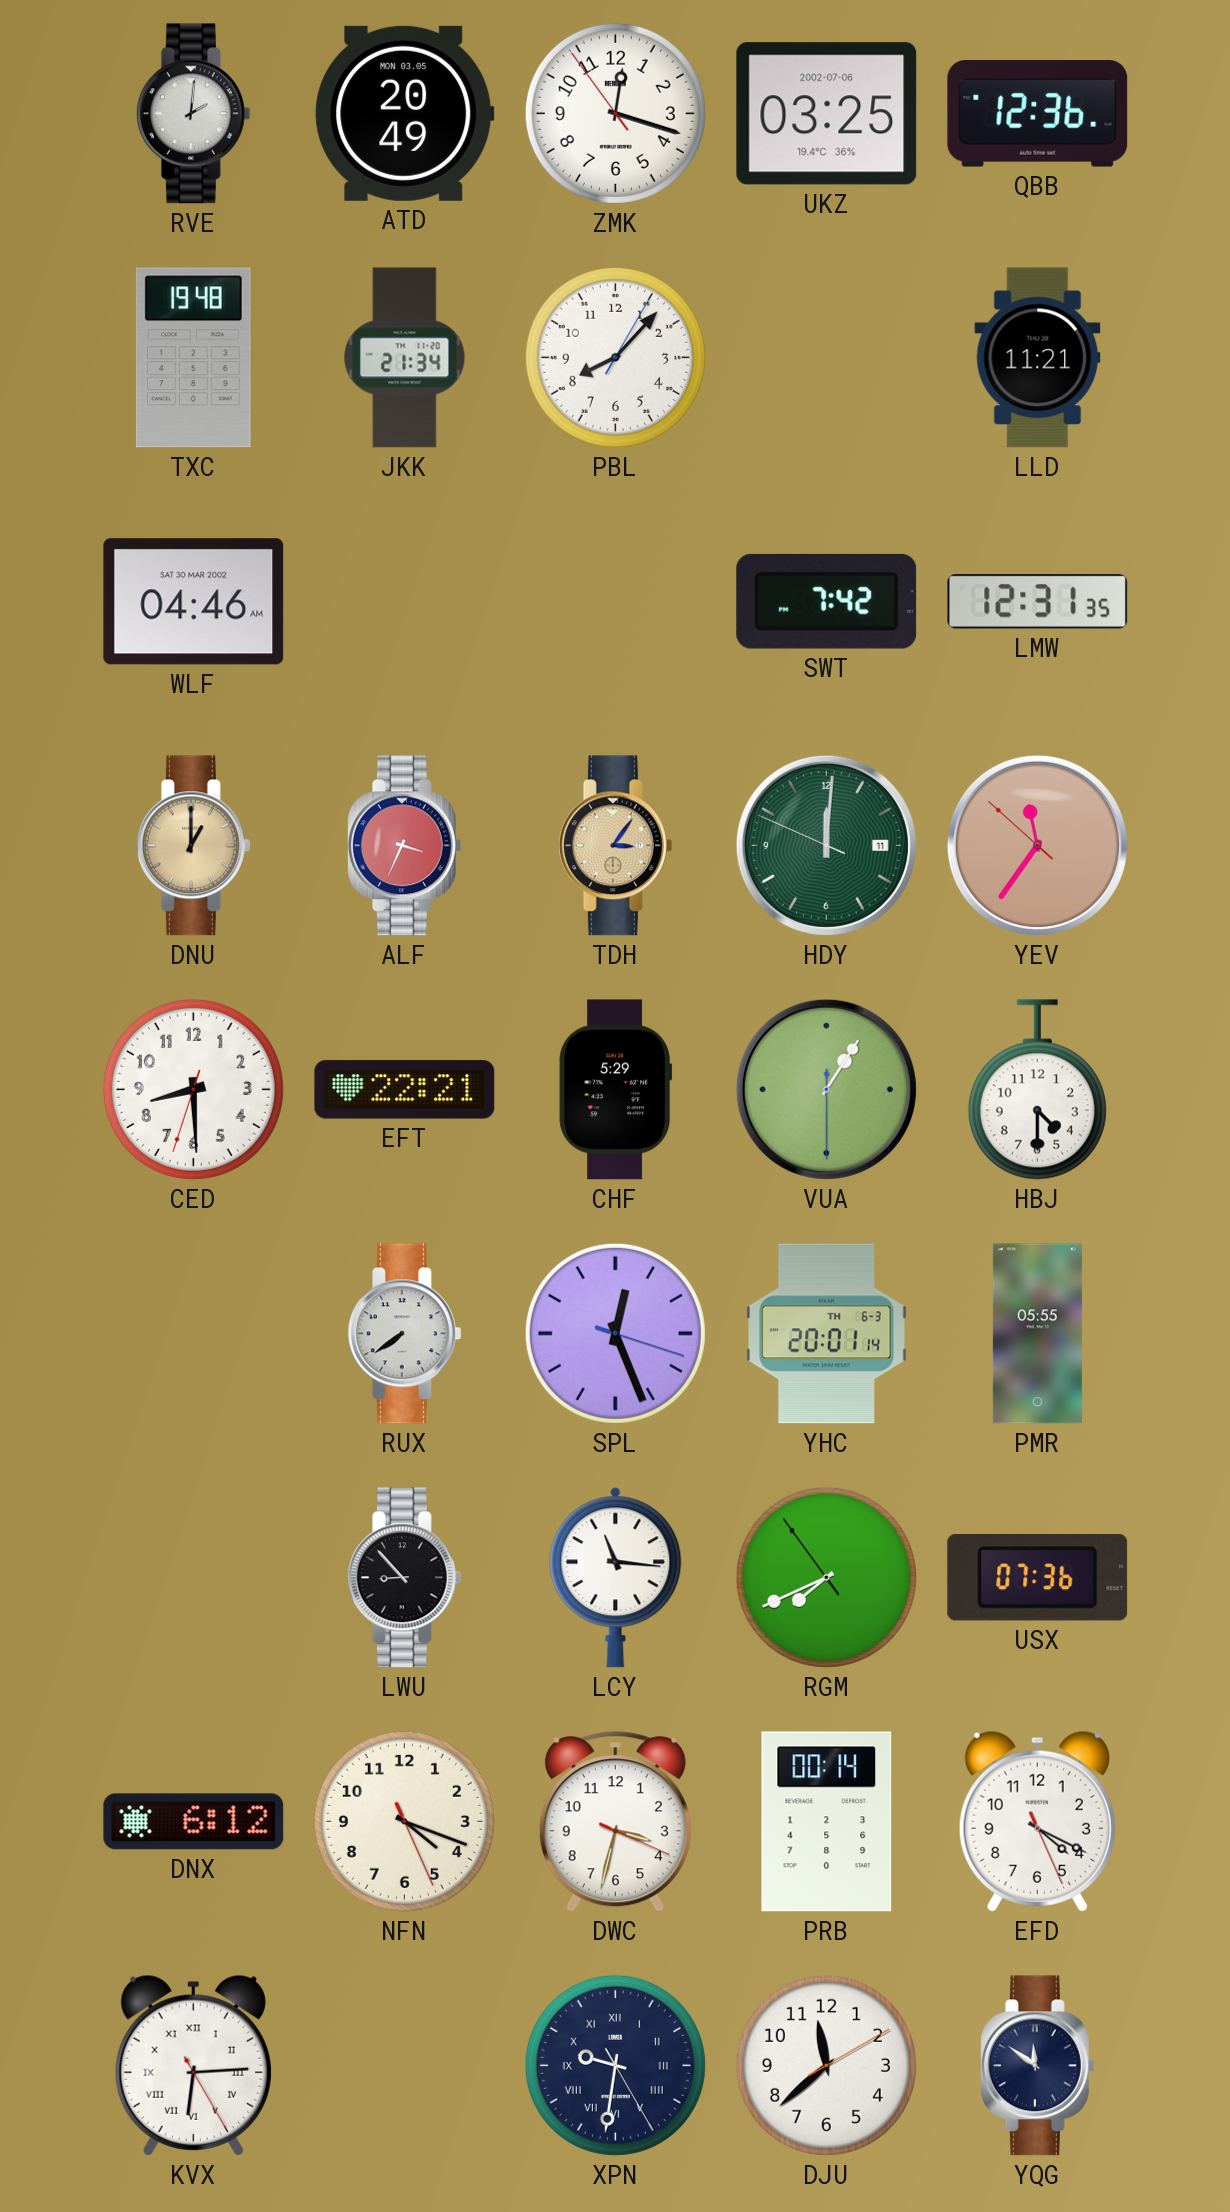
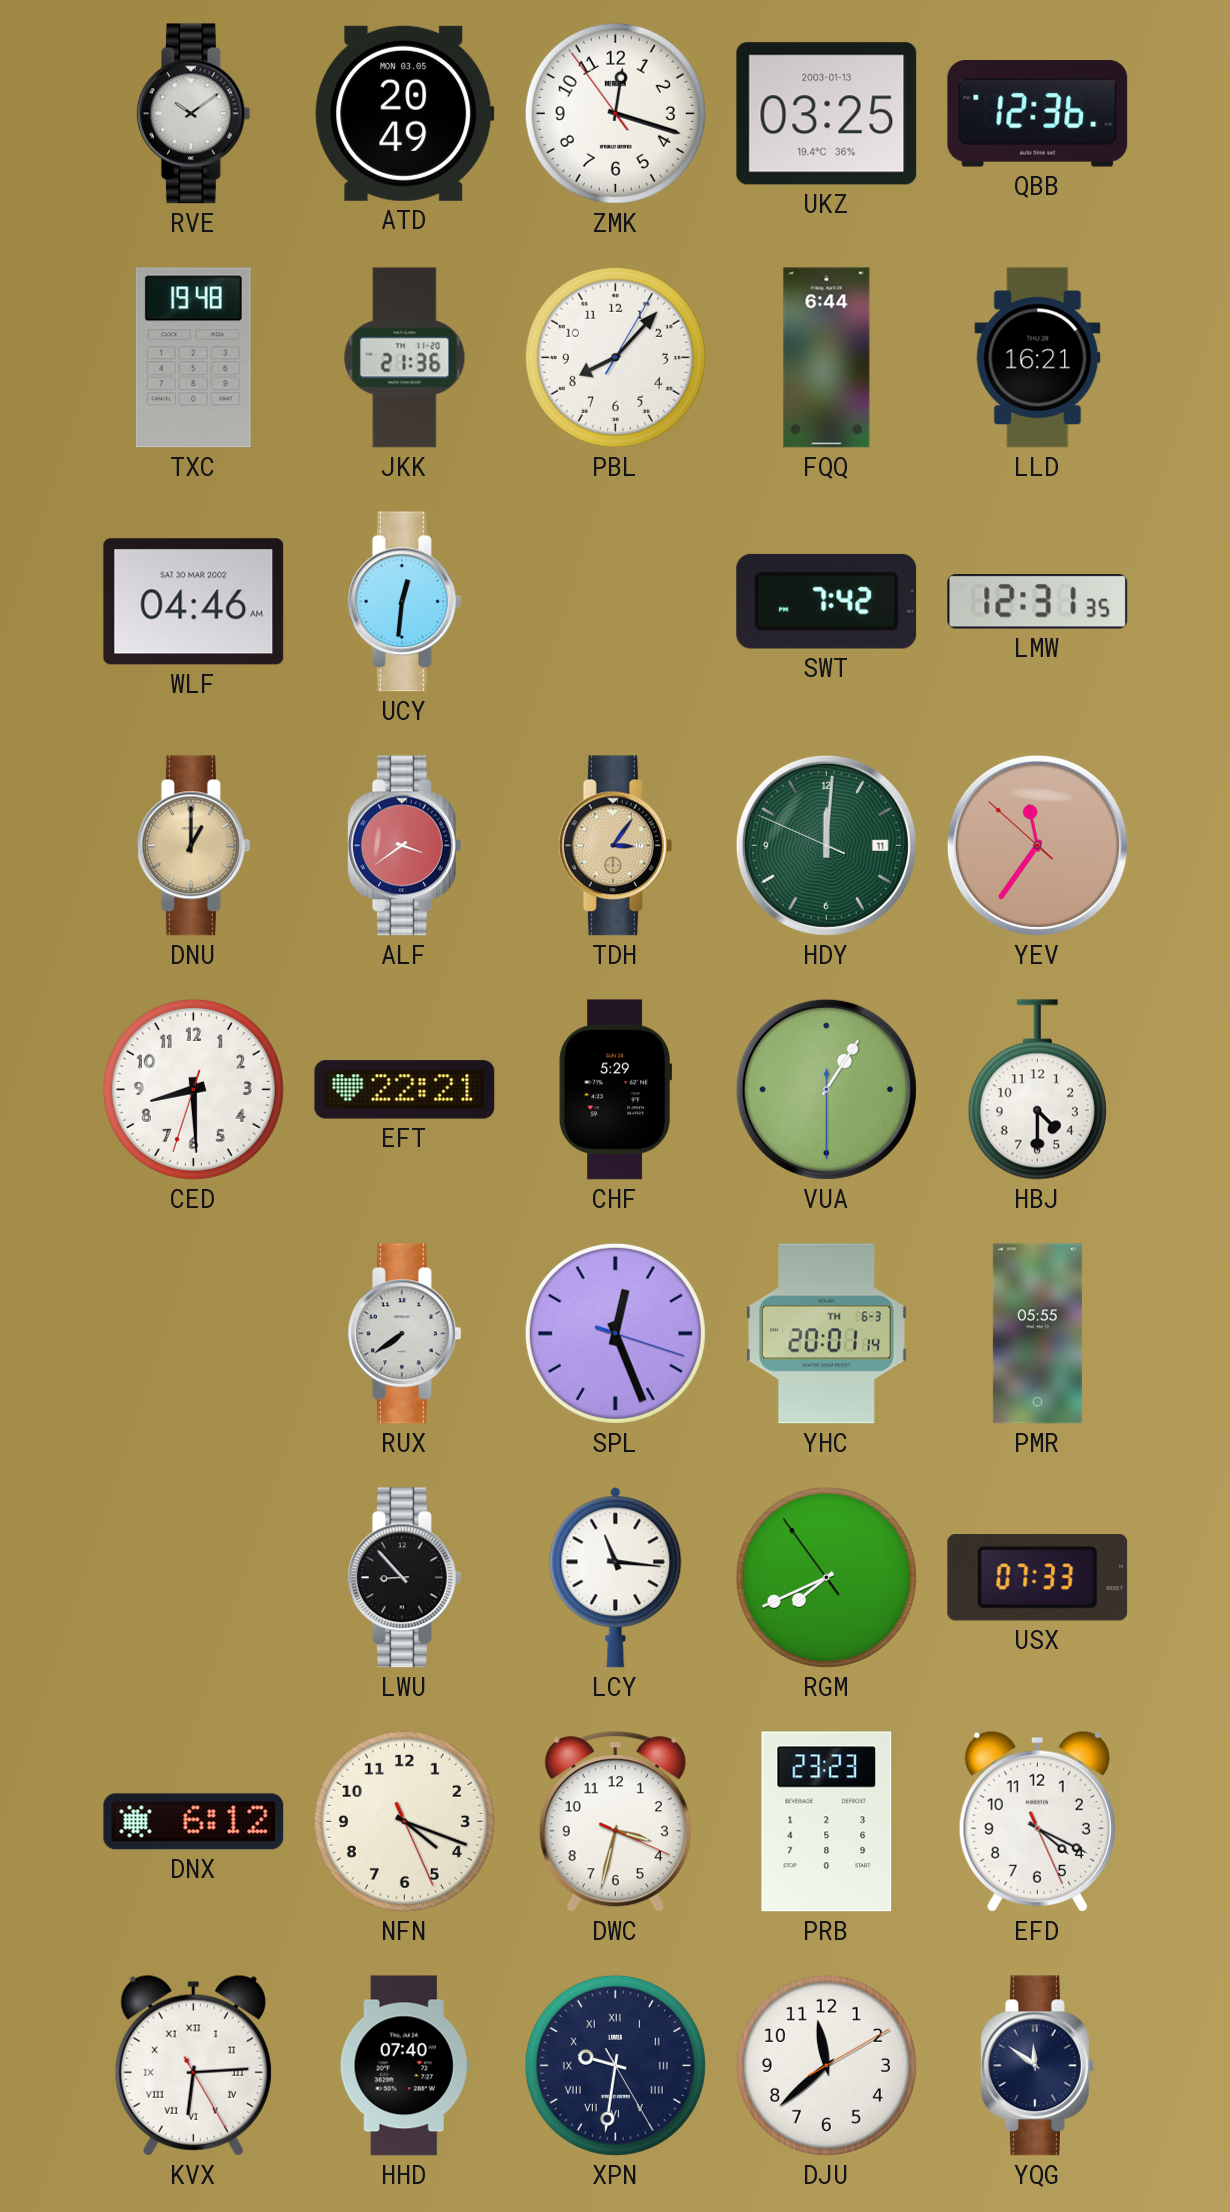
RVE: 2:01 -> 10:09 (193, 114)
UKZ date: 2002-07-06 -> 2003-01-13 (827, 114)
JKK: 21:34 -> 21:36 (405, 358)
FQQ: none -> 6:44 (827, 358)
LLD: 11:21 -> 16:21 (1038, 358)
UCY: none -> 12:31 (404, 602)
ALF: 3:34 -> 3:39 (404, 846)
USX: 07:36 -> 07:33 (1038, 1578)
PRB: 00:14 -> 23:23 (827, 1822)
HHD: none -> 07:40 (404, 2066)
